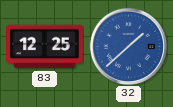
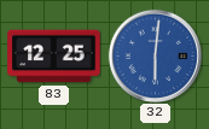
32: 1:38 -> 6:01 (155, 55)
